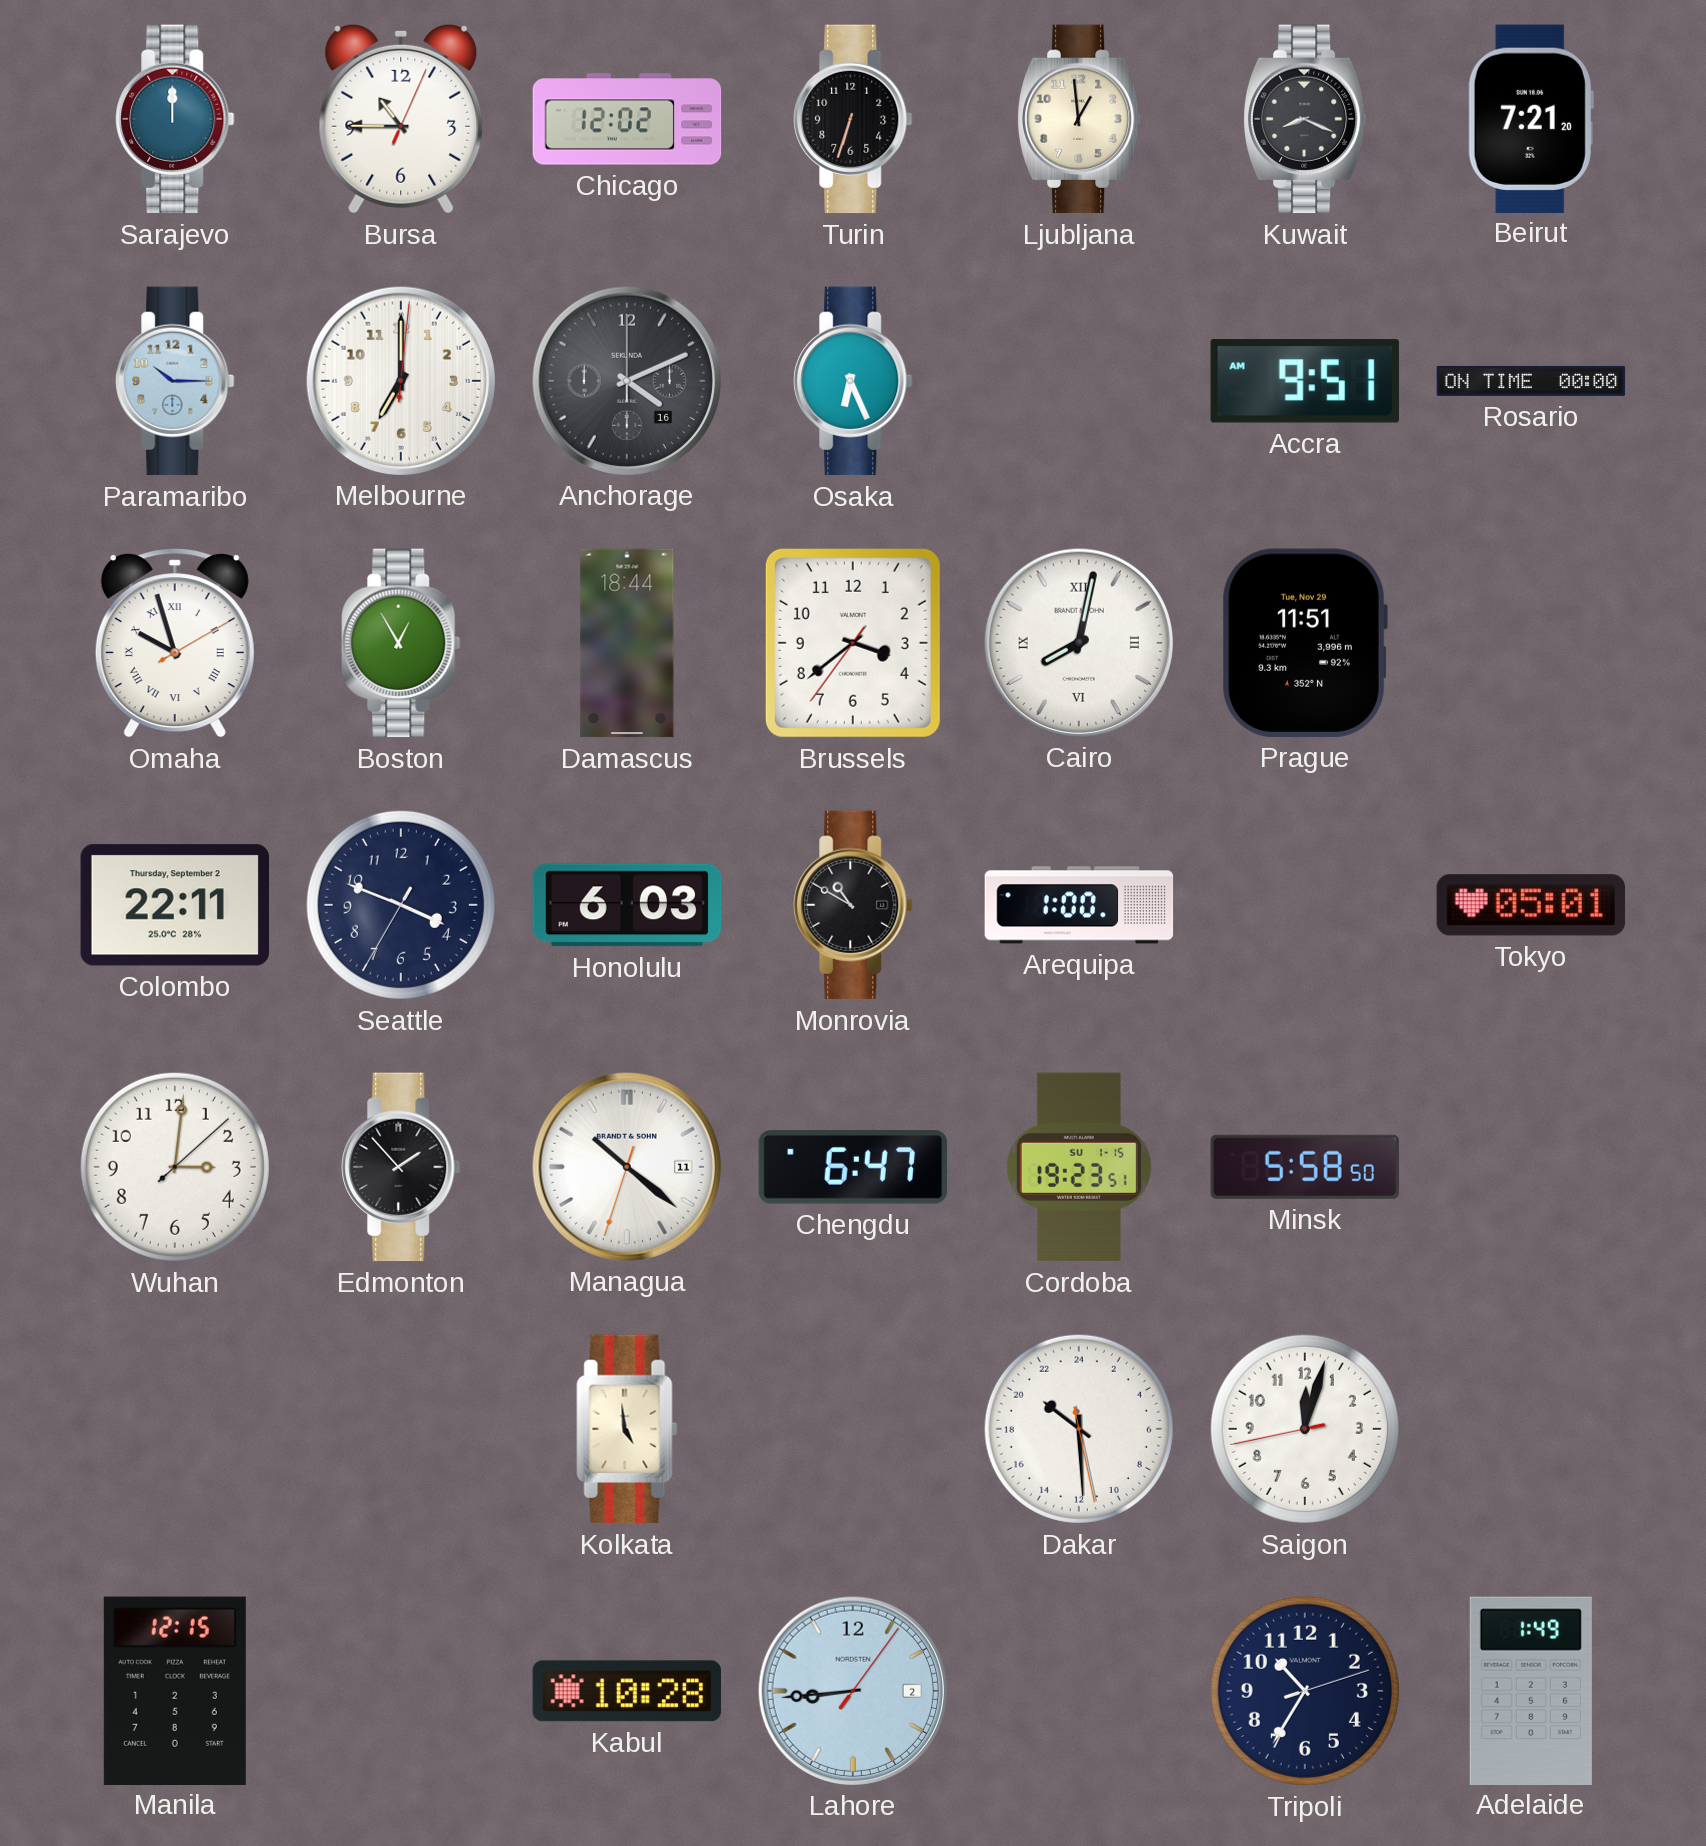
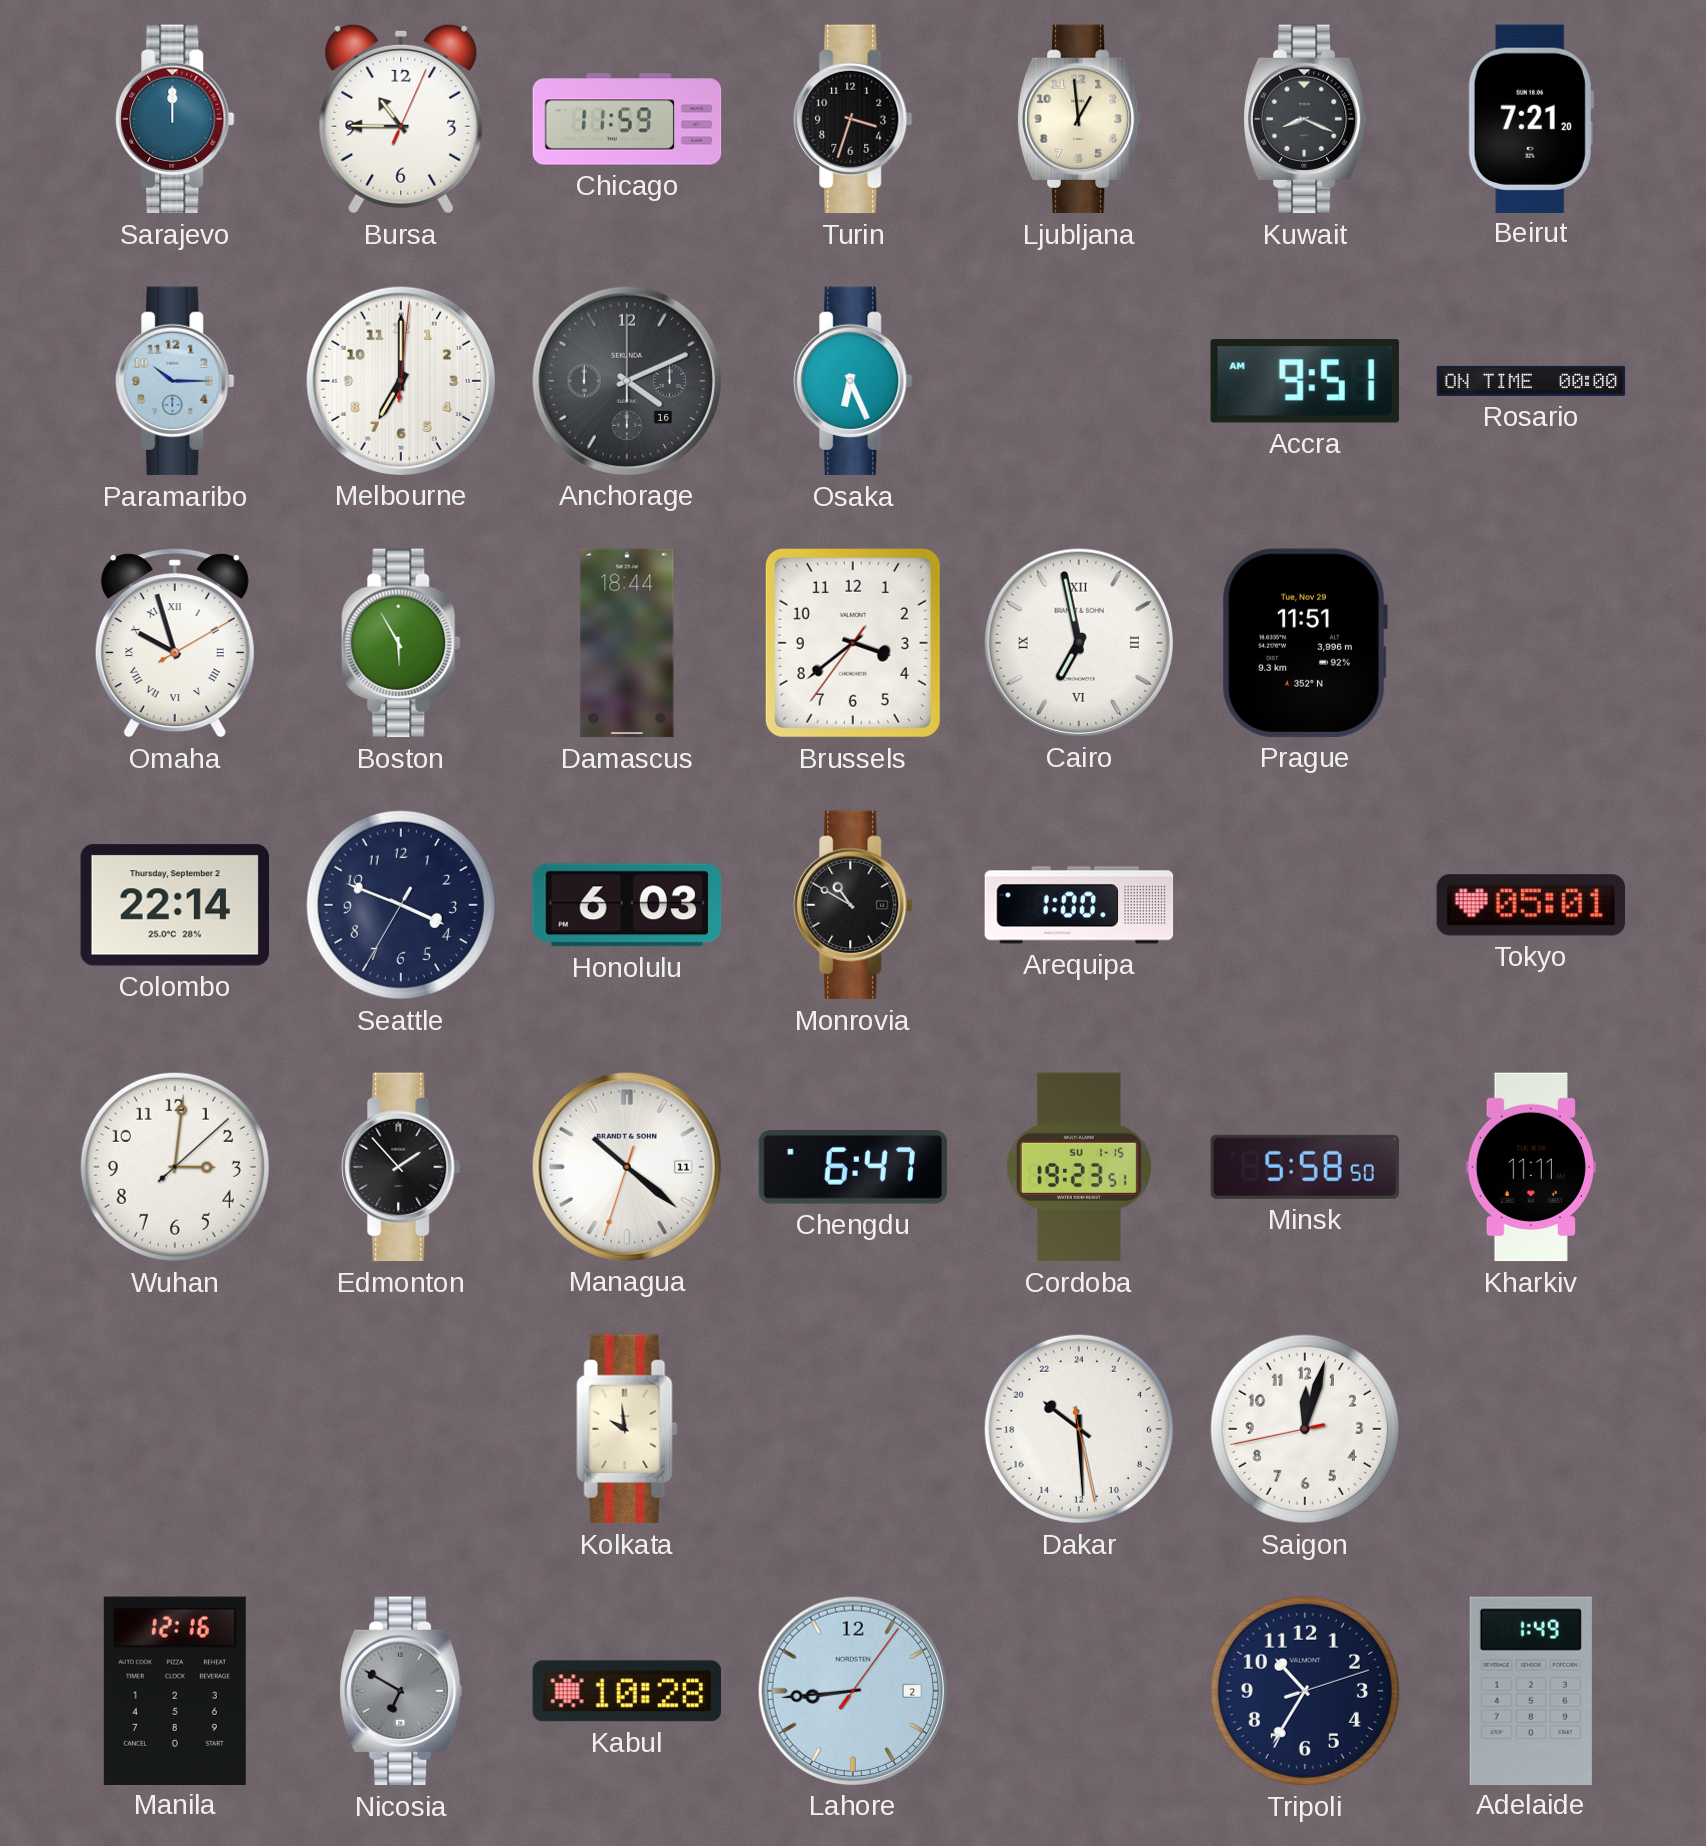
Chicago: 12:02 -> 11:59 (627, 119)
Turin: 6:33 -> 3:33 (853, 119)
Boston: 12:55 -> 5:55 (401, 643)
Cairo: 8:02 -> 6:58 (1078, 642)
Colombo: 22:11 -> 22:14 (174, 905)
Kharkiv: none -> 11:11 (1531, 1167)
Kolkata: 4:59 -> 9:59 (627, 1429)
Manila: 12:15 -> 12:16 (175, 1690)
Nicosia: none -> 6:50 (401, 1691)
